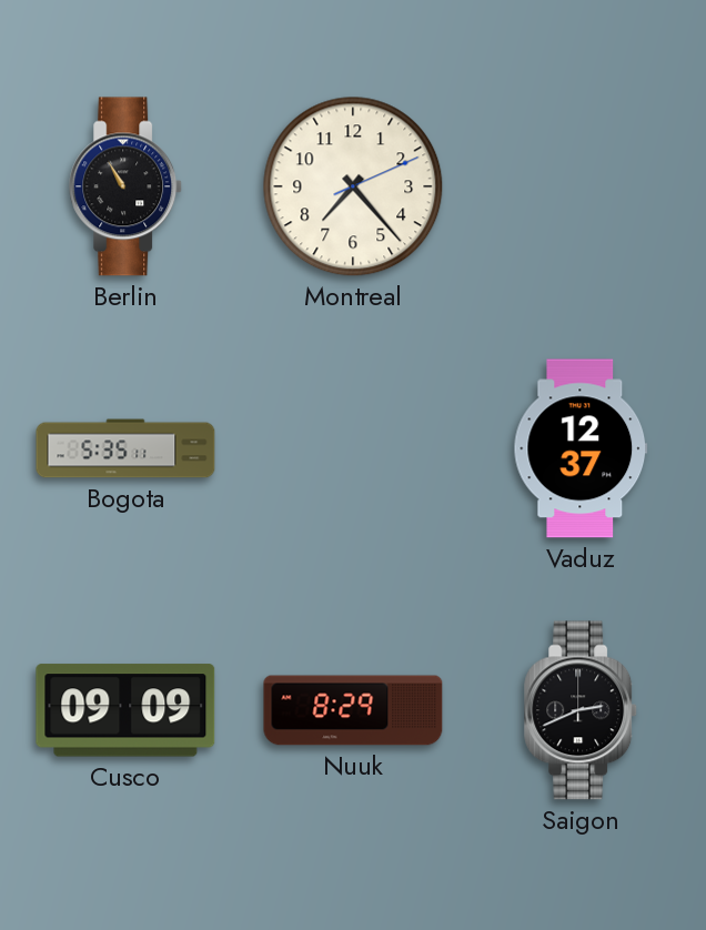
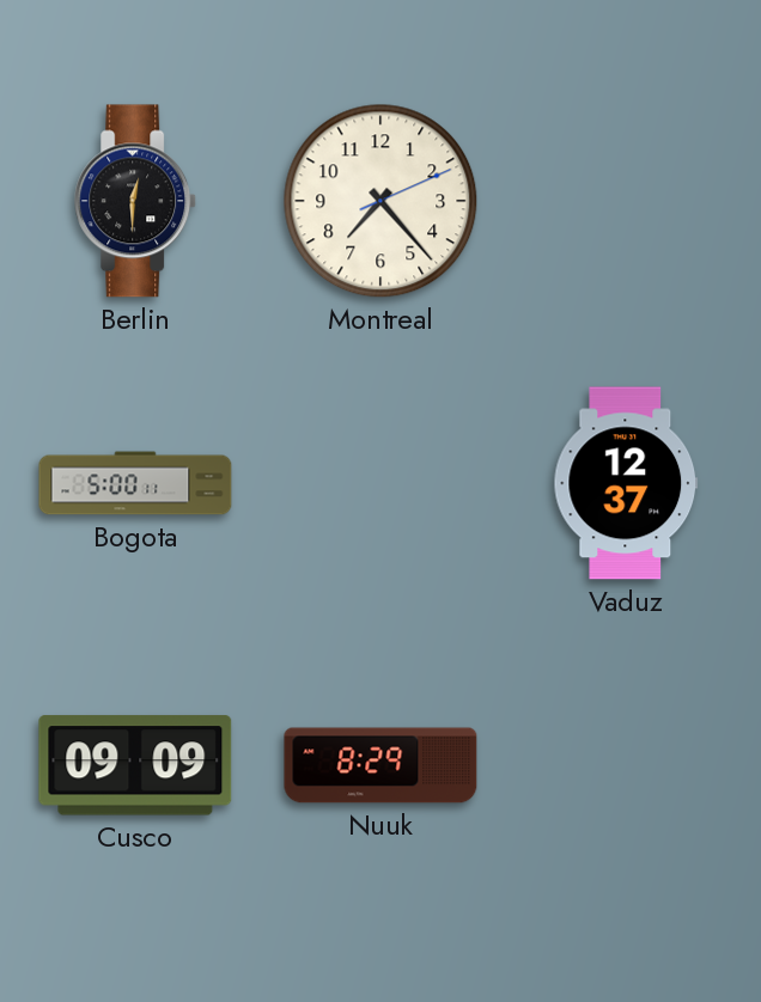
Berlin: 10:55 -> 12:30 (136, 201)
Bogota: 5:35 -> 5:00 (135, 483)
Saigon: 2:41 -> none (582, 710)
